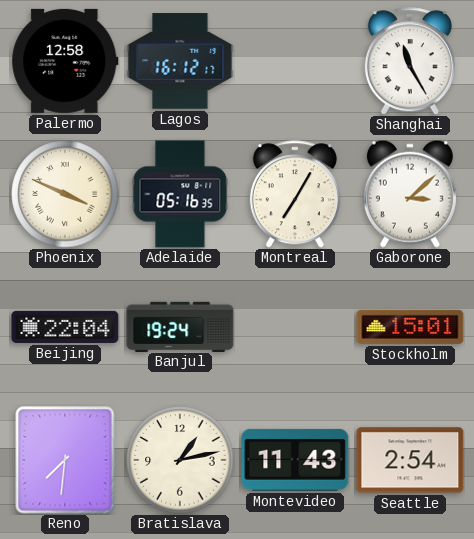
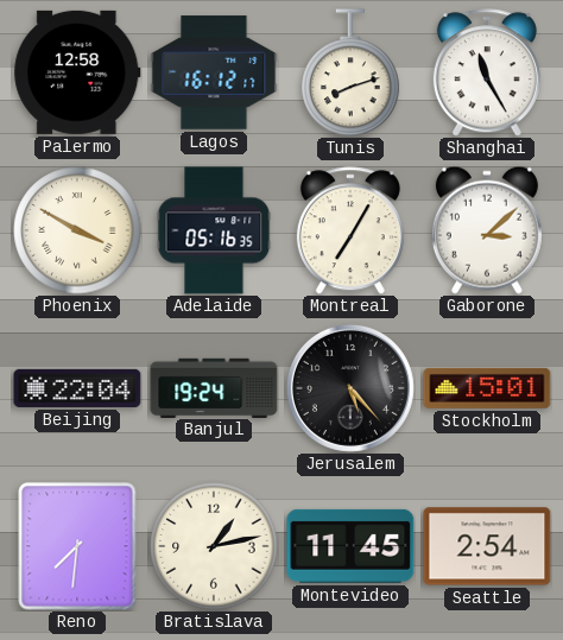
Tunis: none -> 8:12 (350, 72)
Phoenix: 3:49 -> 3:50 (77, 230)
Jerusalem: none -> 5:23 (350, 388)
Montevideo: 11:43 -> 11:45 (350, 546)
